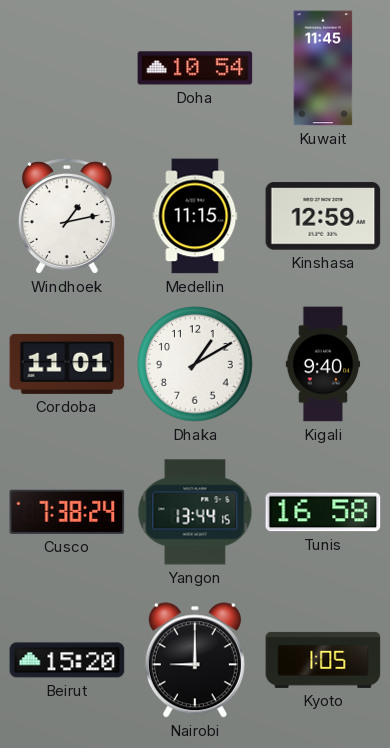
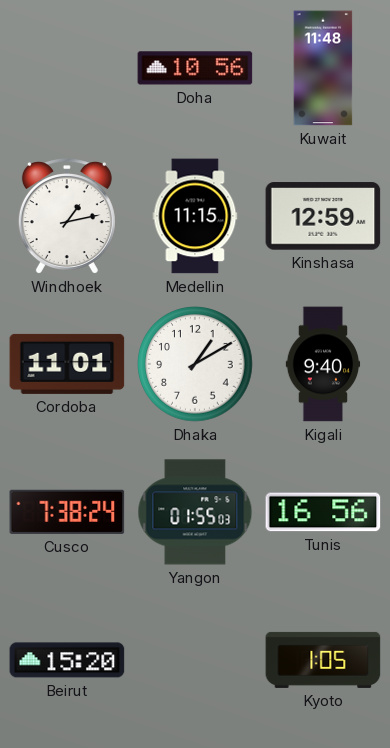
Doha: 10:54 -> 10:56 (195, 68)
Kuwait: 11:45 -> 11:48 (323, 68)
Yangon: 13:44 -> 01:55 (195, 512)
Tunis: 16:58 -> 16:56 (323, 512)
Nairobi: 9:00 -> none (195, 660)
